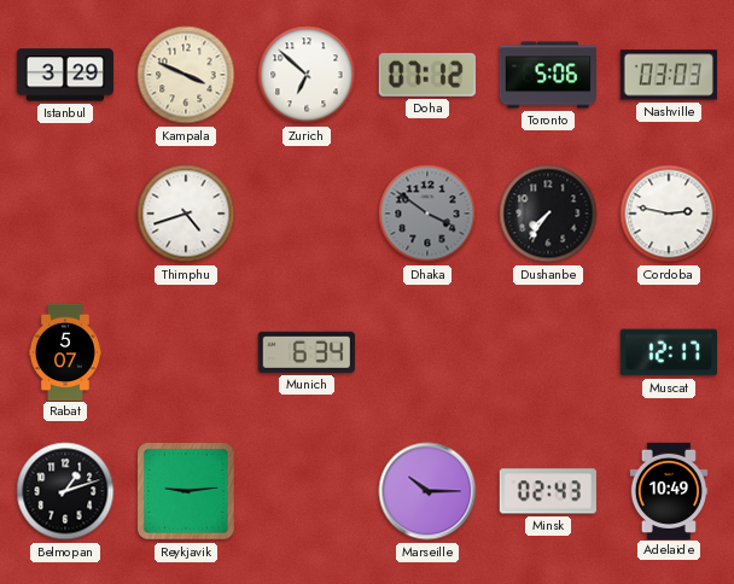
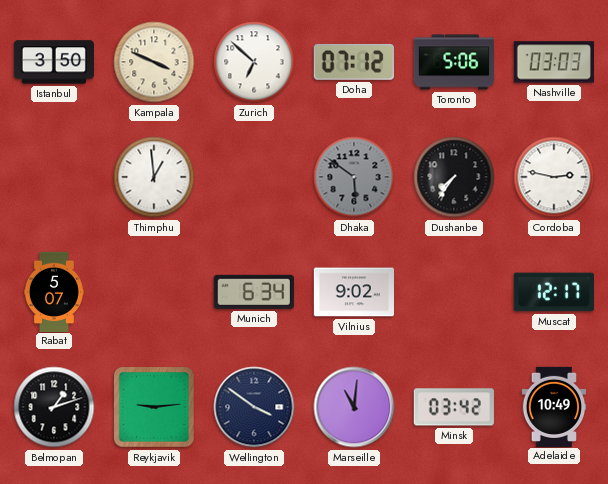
Istanbul: 3:29 -> 3:50 (53, 62)
Thimphu: 4:42 -> 12:59 (154, 177)
Dhaka: 3:51 -> 5:51 (354, 177)
Vilnius: none -> 9:02 (353, 292)
Wellington: none -> 3:51 (254, 407)
Marseille: 10:15 -> 11:01 (354, 407)
Minsk: 02:43 -> 03:42 (454, 407)
